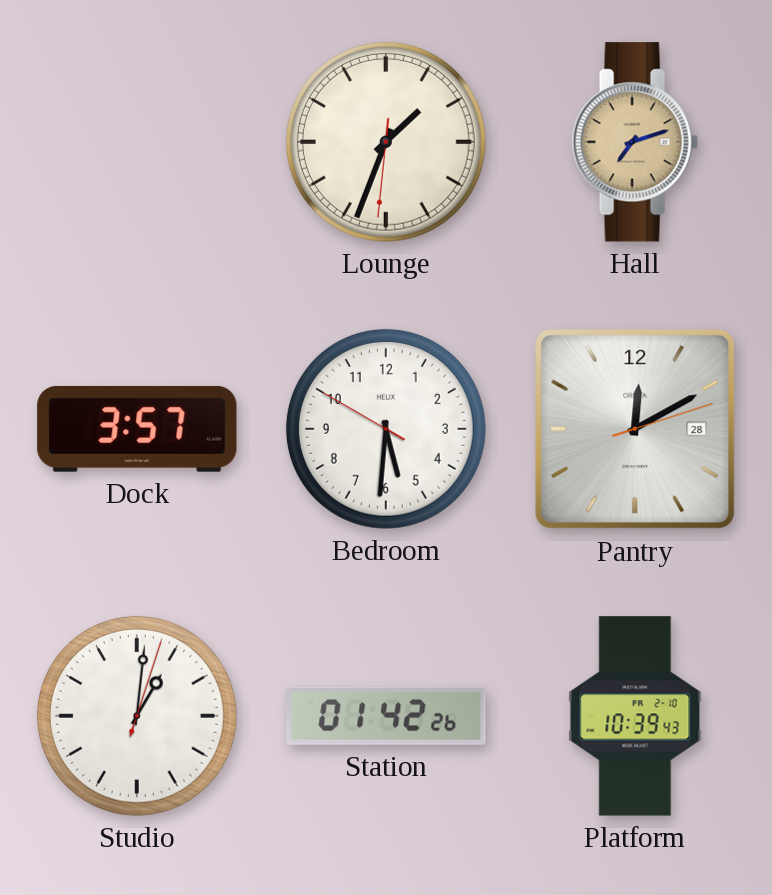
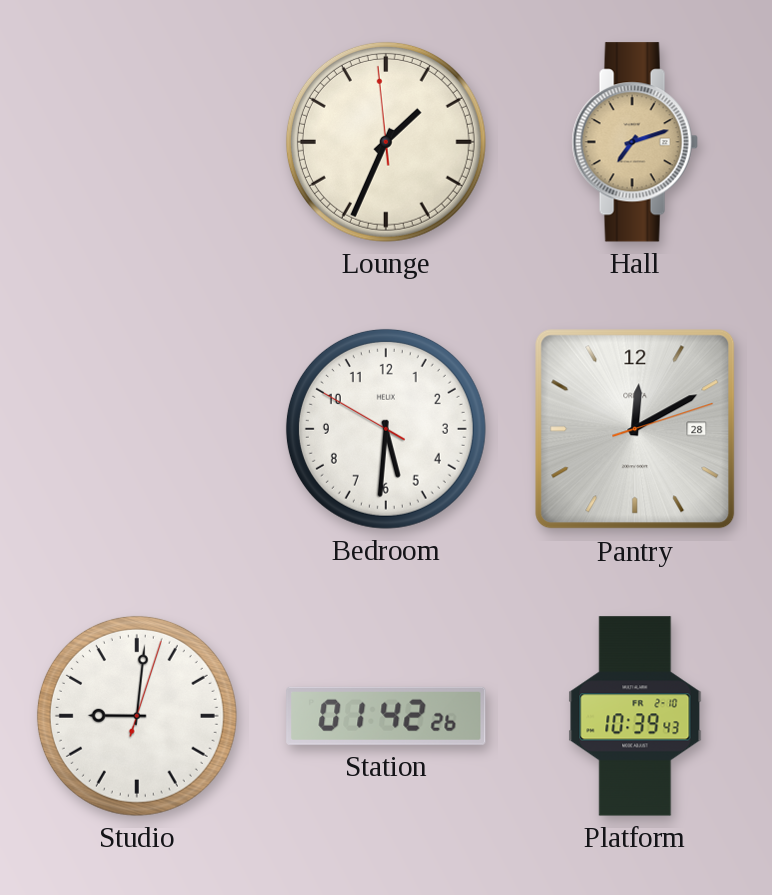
Lounge: 1:33:31 -> 1:33:59 (386, 142)
Dock: 3:57 -> none (137, 429)
Studio: 1:01 -> 9:01 (137, 716)
